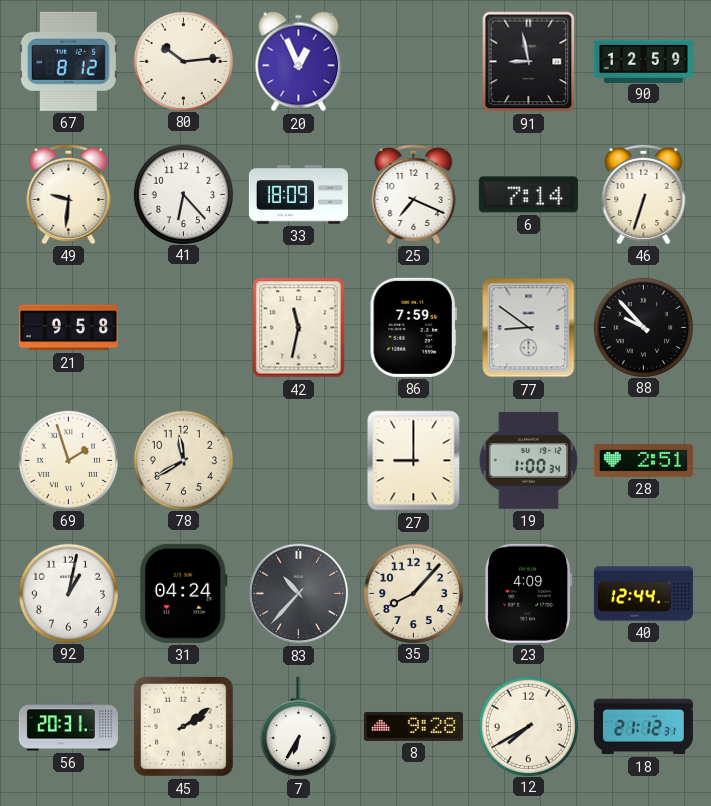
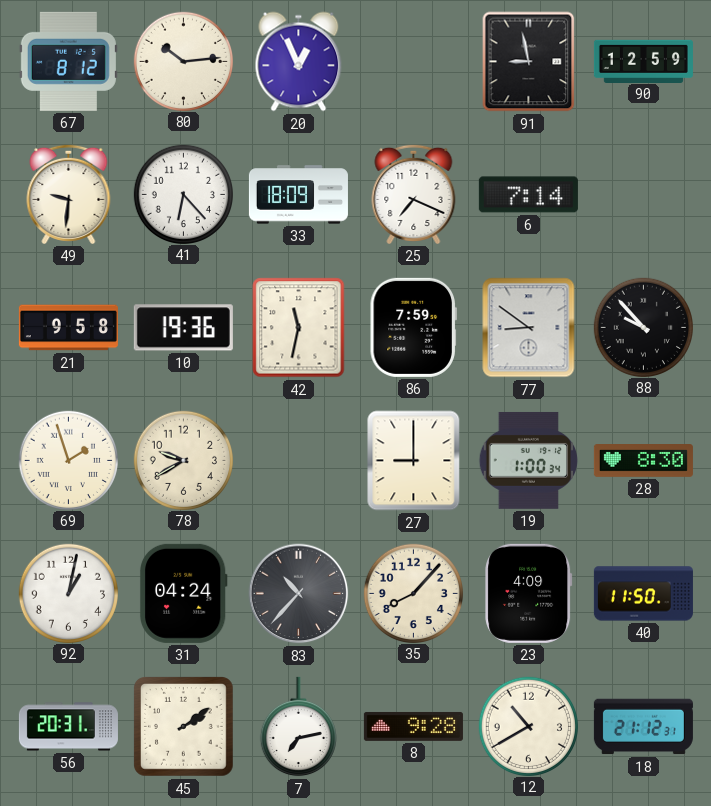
46: 6:33 -> none (644, 194)
10: none -> 19:36 (183, 328)
78: 11:40 -> 9:40 (183, 460)
28: 2:51 -> 8:30 (643, 461)
40: 12:44 -> 11:50 (643, 594)
7: 6:35 -> 7:13 (298, 727)
12: 7:40 -> 10:40 (528, 726)
